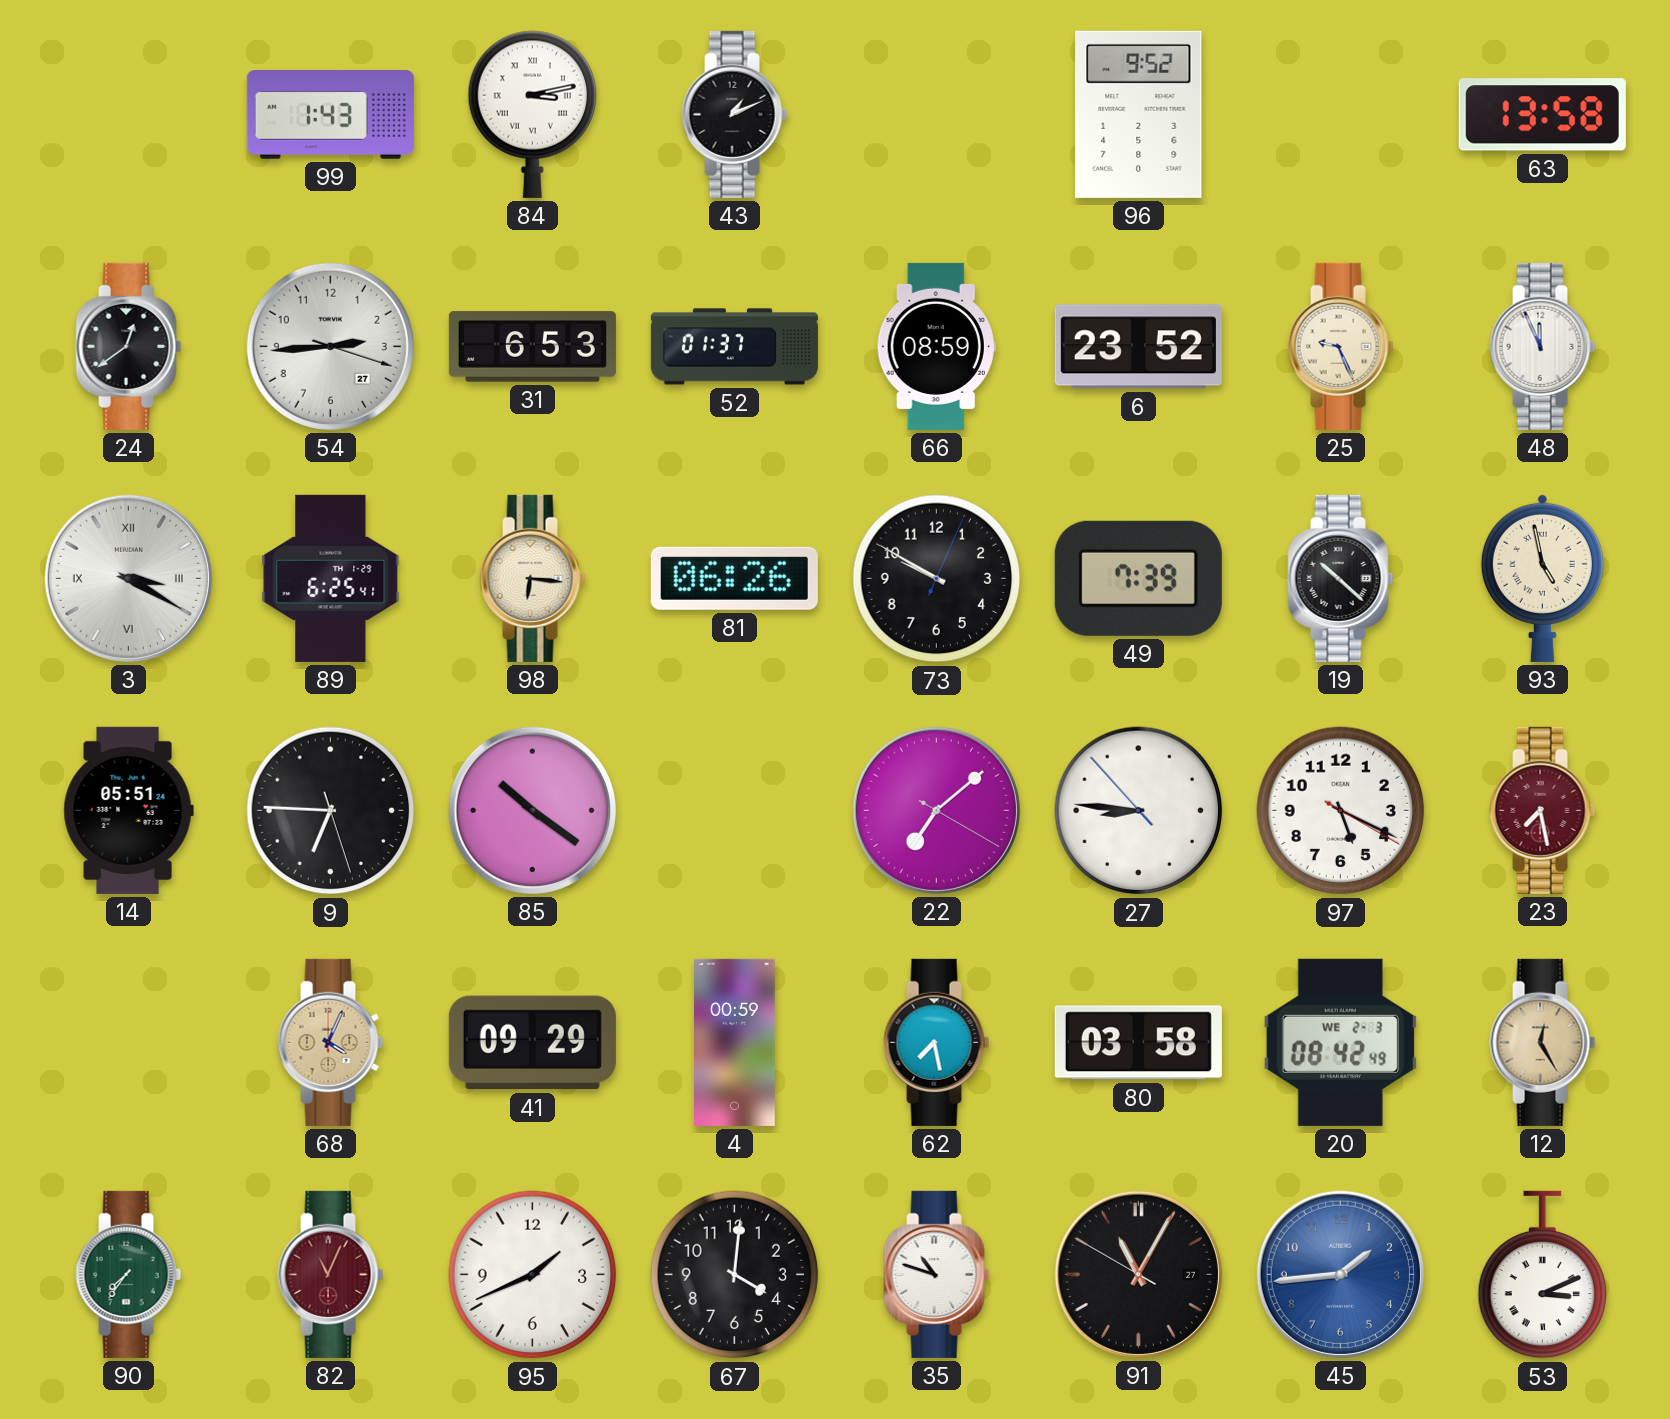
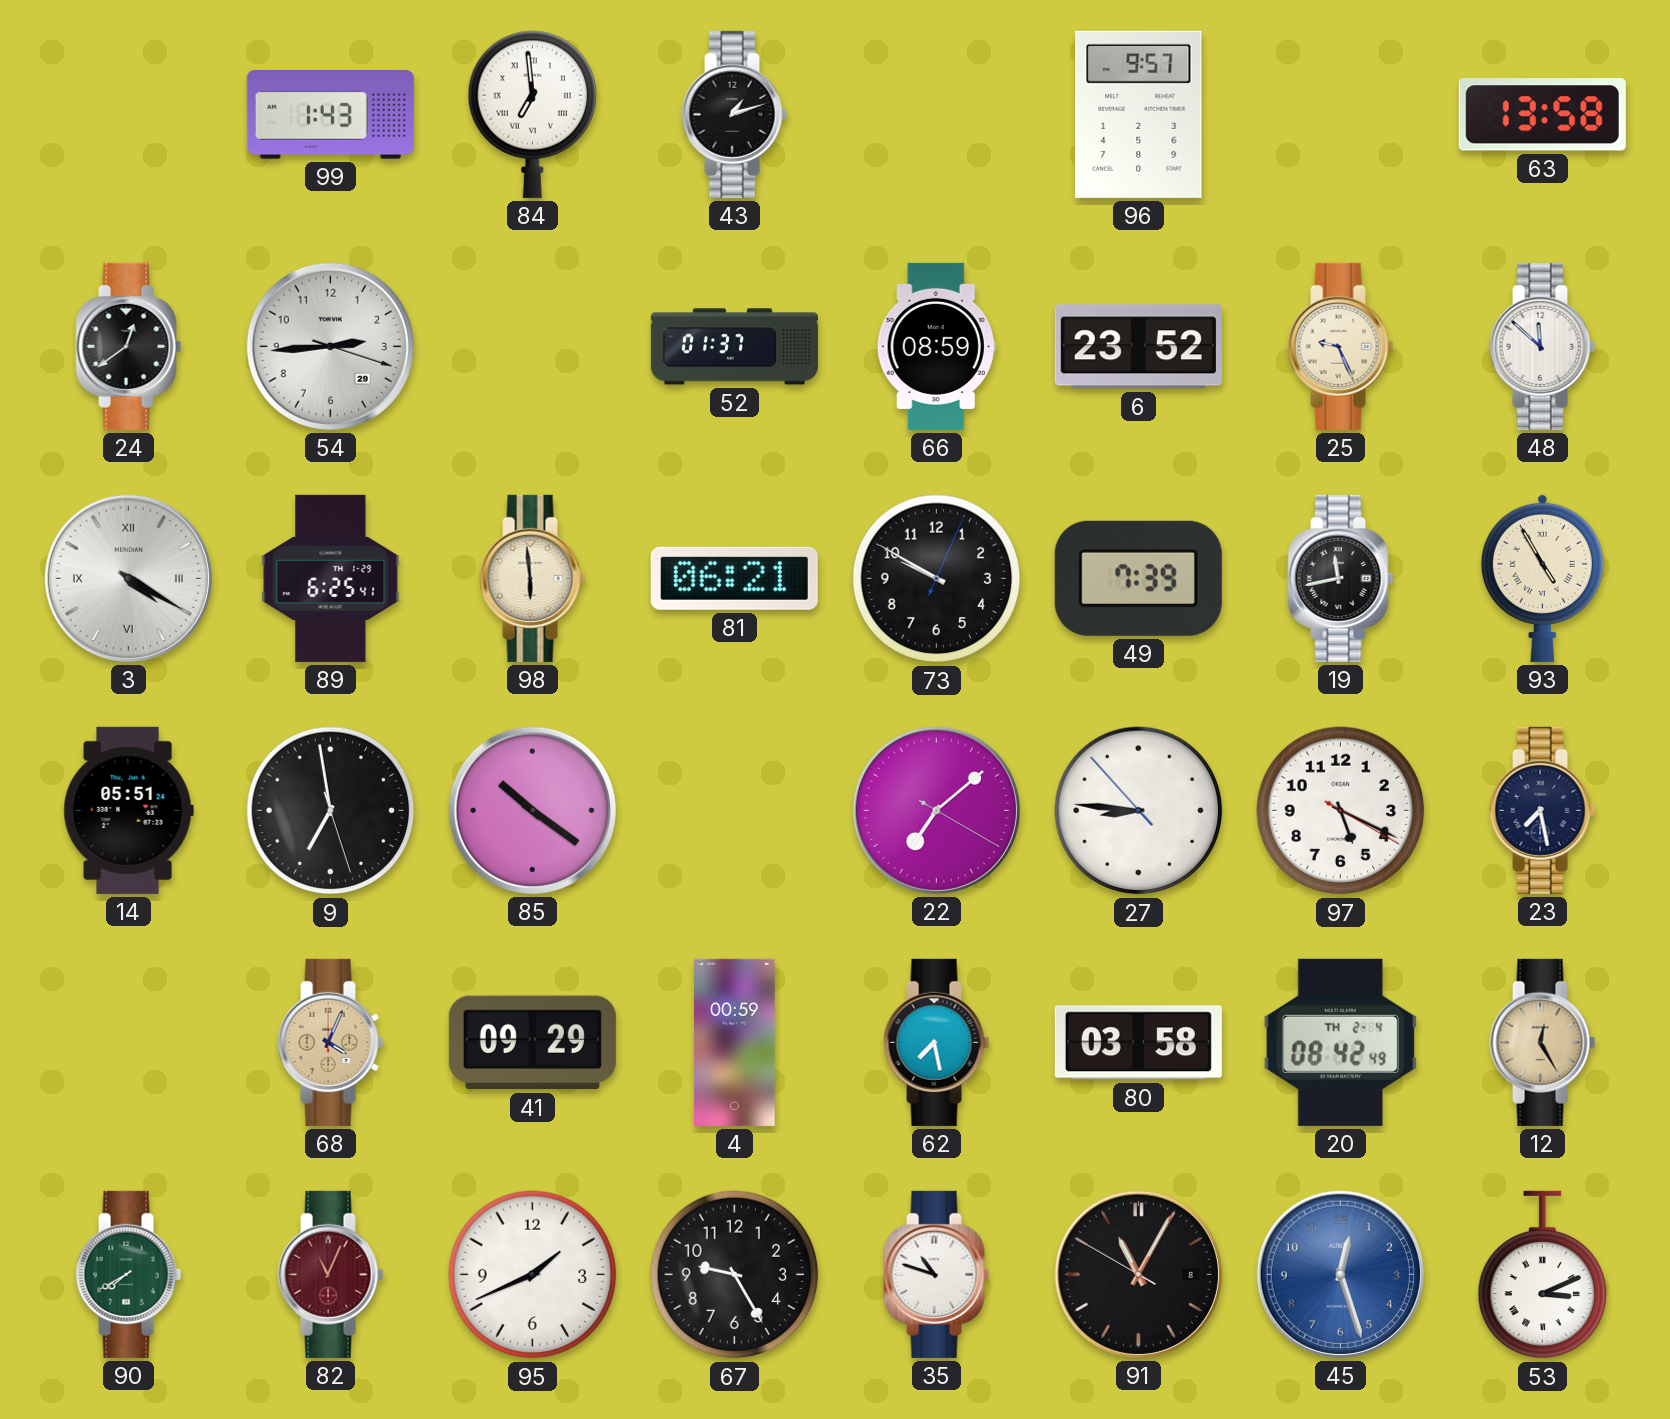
84: 3:13 -> 6:59 (532, 114)
43: 1:11 -> 1:12 (735, 114)
96: 9:52 -> 9:57 (1139, 114)
54 date: 27 -> 29 (330, 346)
31: 6:53 -> none (532, 347)
48: 11:56 -> 11:52 (1543, 346)
3: 3:20 -> 4:20 (128, 578)
98: 6:16 -> 5:59 (533, 578)
81: 06:26 -> 06:21 (734, 578)
19: 10:22 -> 11:43 (1341, 578)
93: 4:58 -> 4:55 (1542, 578)
9: 6:45 -> 6:58 (331, 811)
23 dial: burgundy -> navy (1543, 810)
20 date: WE 2-3 -> TH 2-4 (1341, 1042)
90: 7:36 -> 7:40 (129, 1274)
67: 4:01 -> 9:25 (735, 1275)
91 date: 27 -> 8 (1138, 1274)
45: 1:44 -> 12:27 (1340, 1274)
